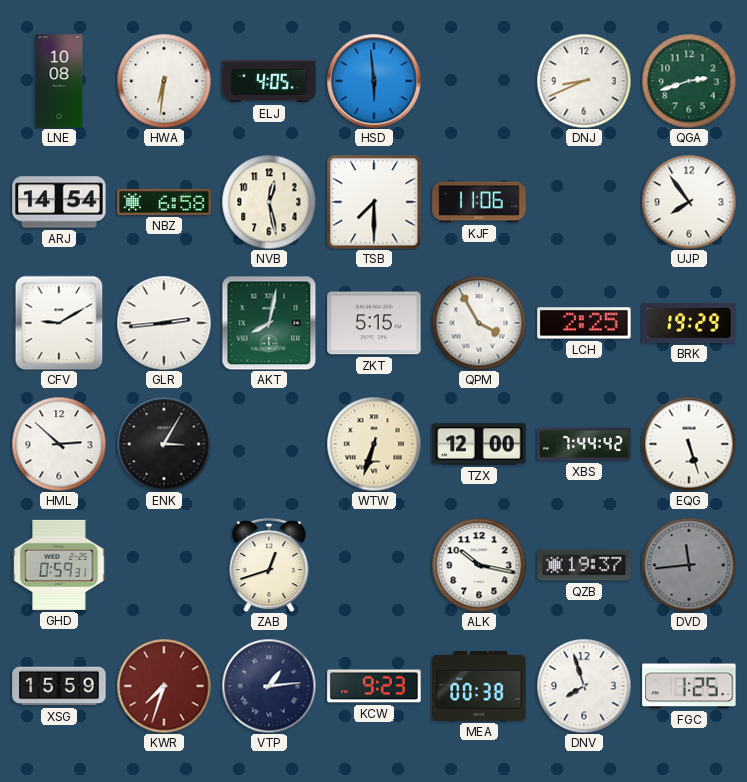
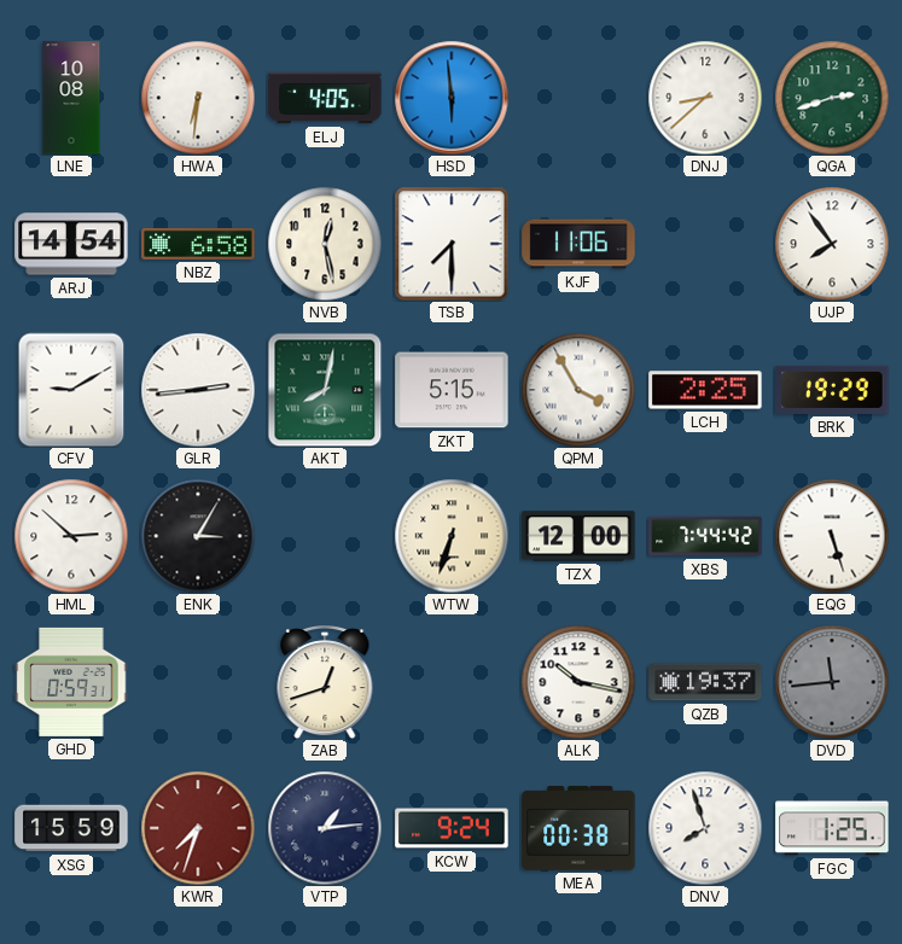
DNJ: 8:41 -> 8:38 (705, 98)
KCW: 9:23 -> 9:24 (452, 828)
